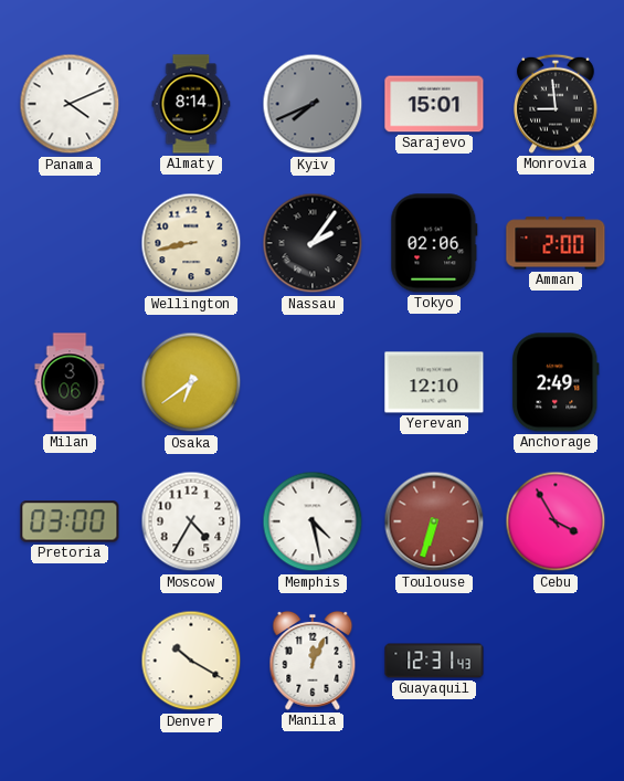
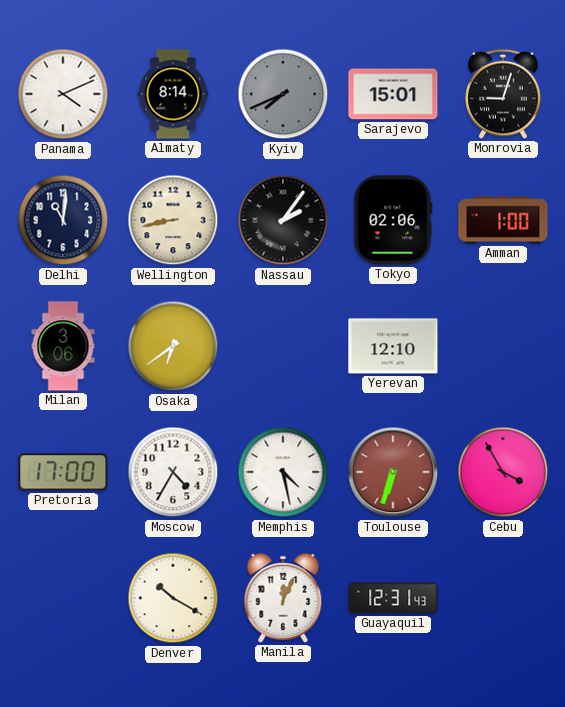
Monrovia: 8:59 -> 9:03 (503, 94)
Delhi: none -> 11:01 (63, 220)
Amman: 2:00 -> 1:00 (503, 220)
Anchorage: 2:49 -> none (556, 382)
Pretoria: 03:00 -> 17:00 (63, 472)
